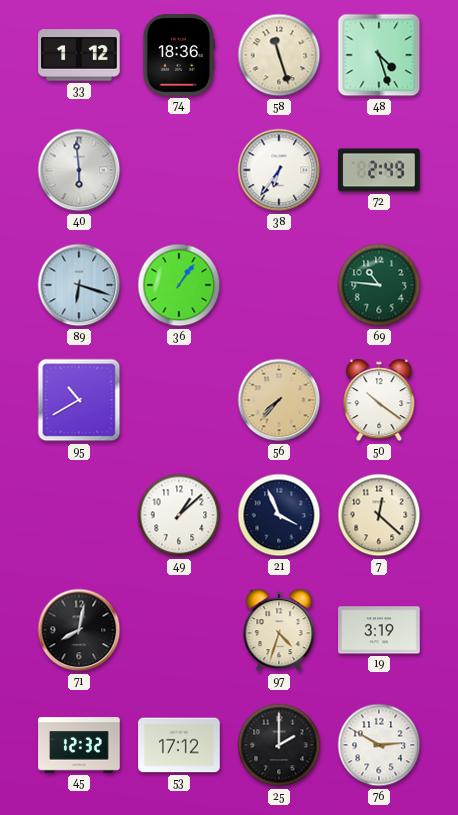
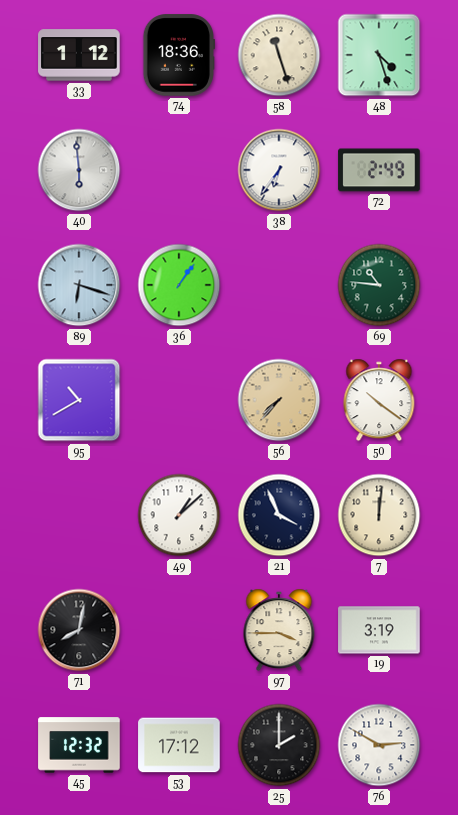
7: 12:22 -> 12:01 (379, 515)
97: 4:33 -> 3:45 (279, 630)
